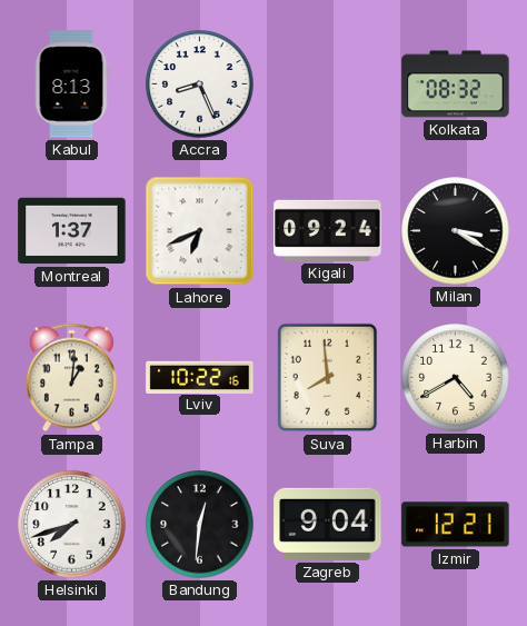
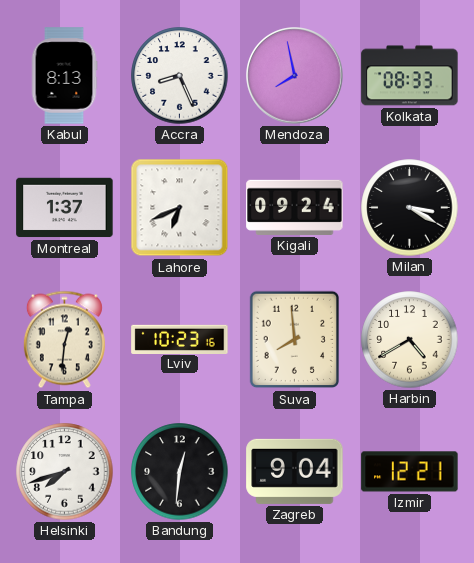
Mendoza: none -> 7:58 (295, 76)
Kolkata: 08:32 -> 08:33 (410, 76)
Tampa: 1:01 -> 12:31 (64, 340)
Lviv: 10:22 -> 10:23 (180, 339)
